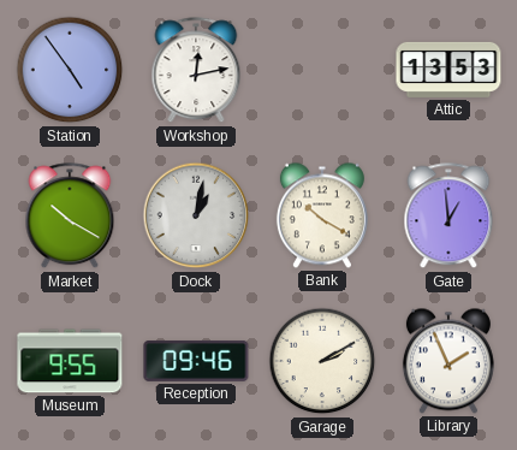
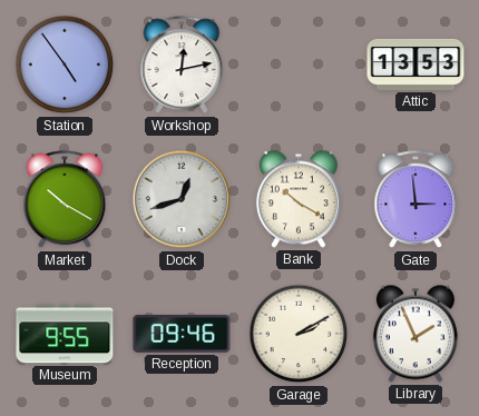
Dock: 1:02 -> 12:42 (182, 199)
Gate: 12:59 -> 2:59 (416, 200)
